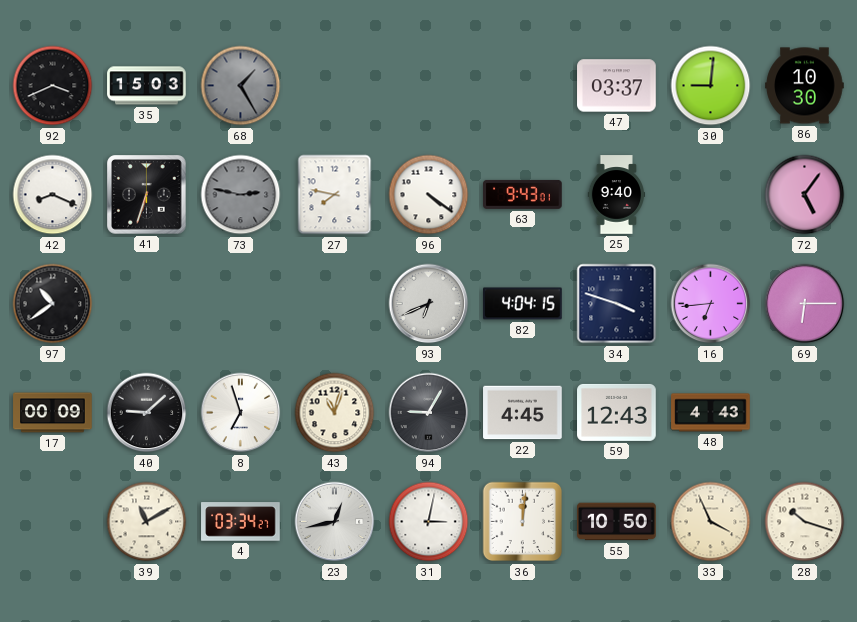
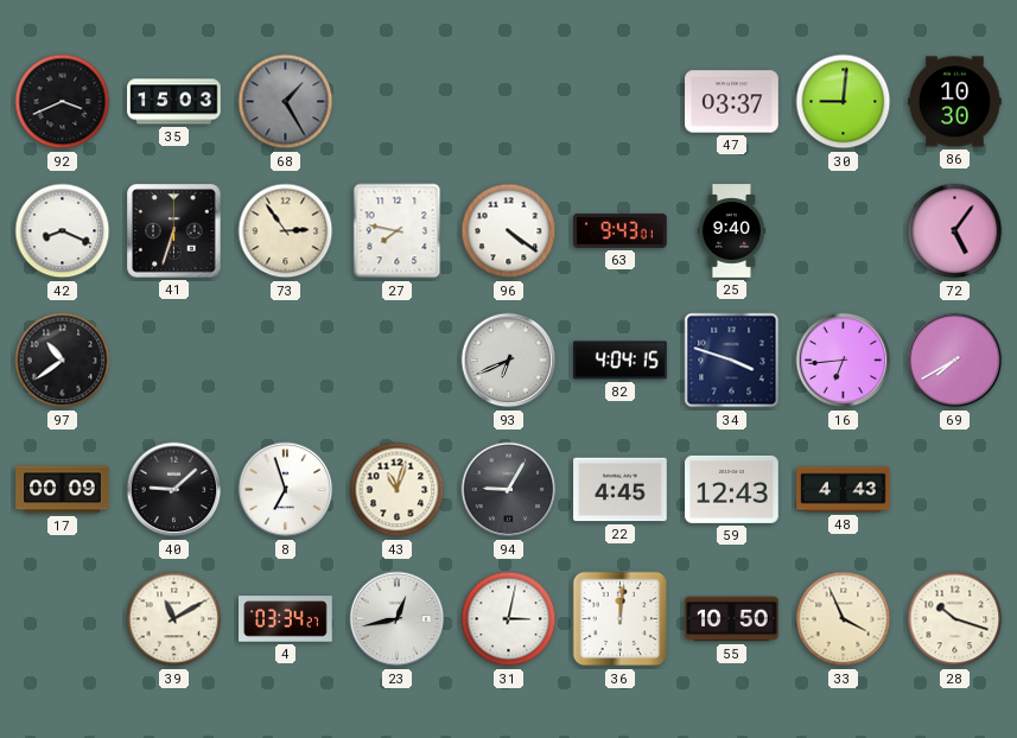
73: 2:47 -> 2:54 (286, 231)
73 dial: grey -> cream (286, 231)
69: 6:15 -> 7:40 (955, 361)
